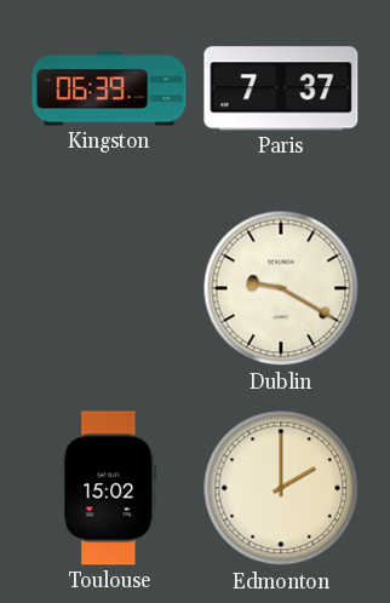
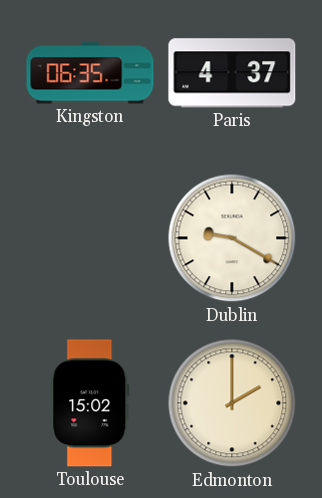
Kingston: 06:39 -> 06:35 (90, 73)
Paris: 7:37 -> 4:37 (232, 73)
